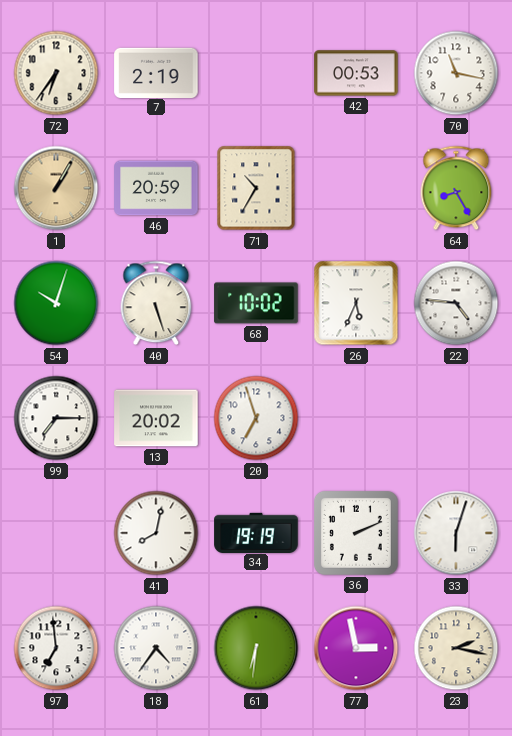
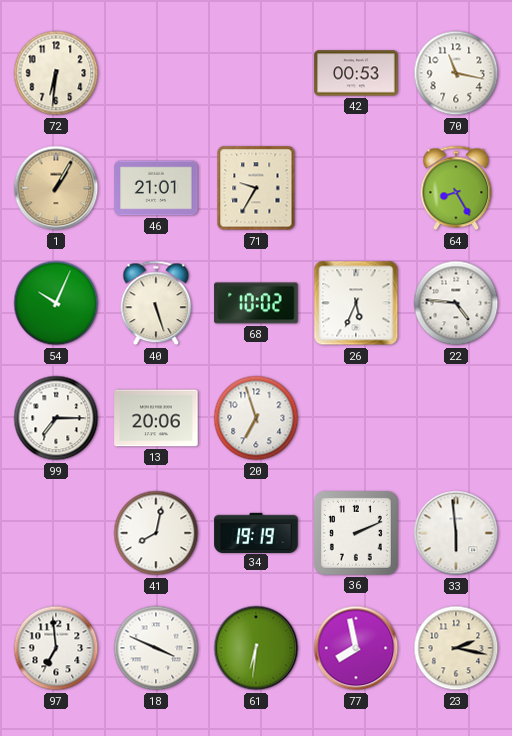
72: 6:36 -> 6:31 (56, 73)
7: 2:19 -> none (156, 72)
46: 20:59 -> 21:01 (156, 188)
71: 10:35 -> 9:35 (256, 188)
54: 10:03 -> 10:04 (56, 303)
13: 20:02 -> 20:06 (156, 418)
33: 6:03 -> 5:59 (456, 533)
18: 4:36 -> 3:49 (156, 648)
77: 2:58 -> 7:58 (356, 648)
